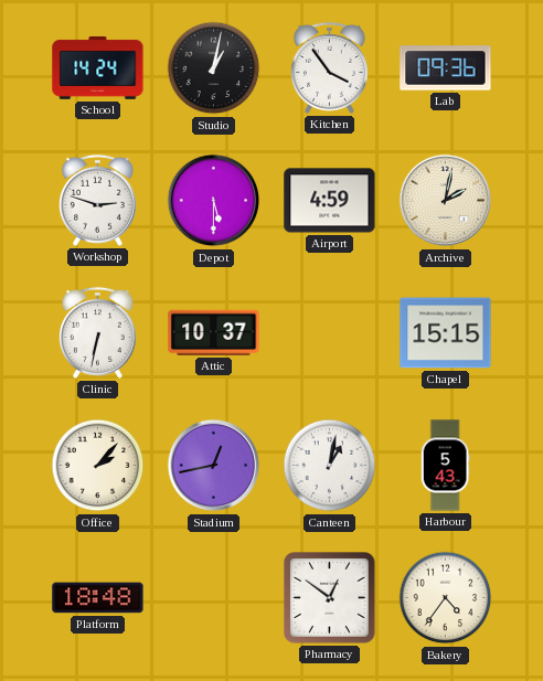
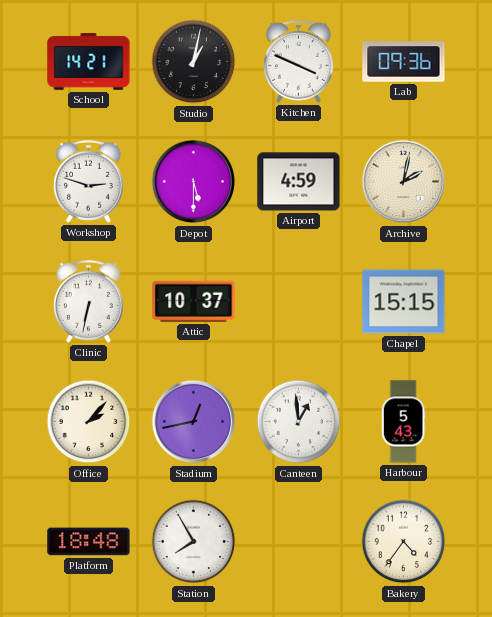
School: 14:24 -> 14:21 (89, 61)
Kitchen: 3:54 -> 3:49 (298, 61)
Canteen: 1:02 -> 12:59 (299, 422)
Station: none -> 7:55 (194, 542)
Pharmacy: 12:51 -> none (330, 598)
